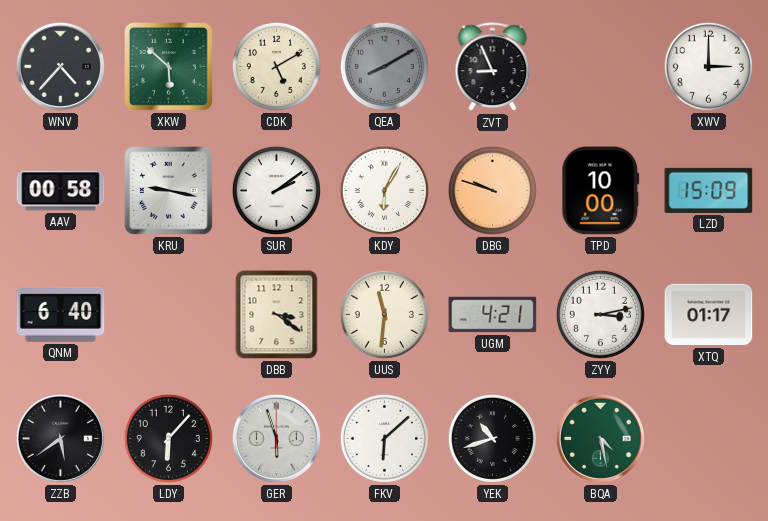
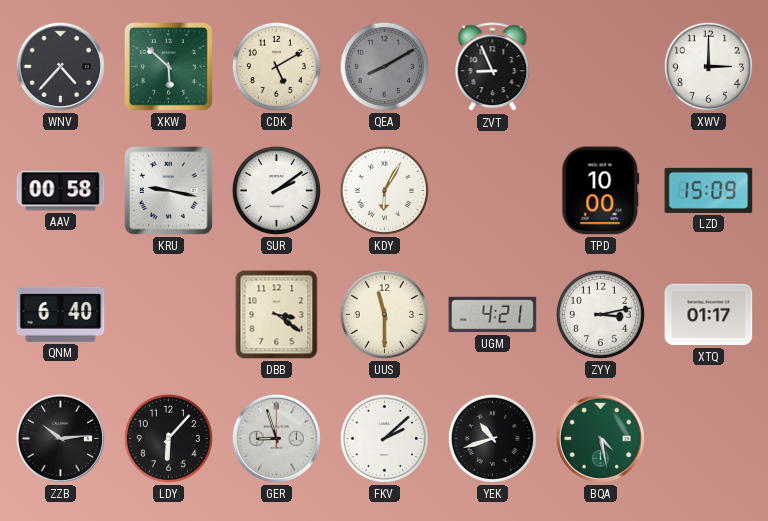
DBG: 9:48 -> none (492, 190)
UUS: 11:31 -> 11:30 (384, 314)
ZZB: 5:39 -> 10:14 (60, 438)
GER: 5:57 -> 8:57 (276, 438)
FKV: 6:08 -> 2:08 (384, 438)
